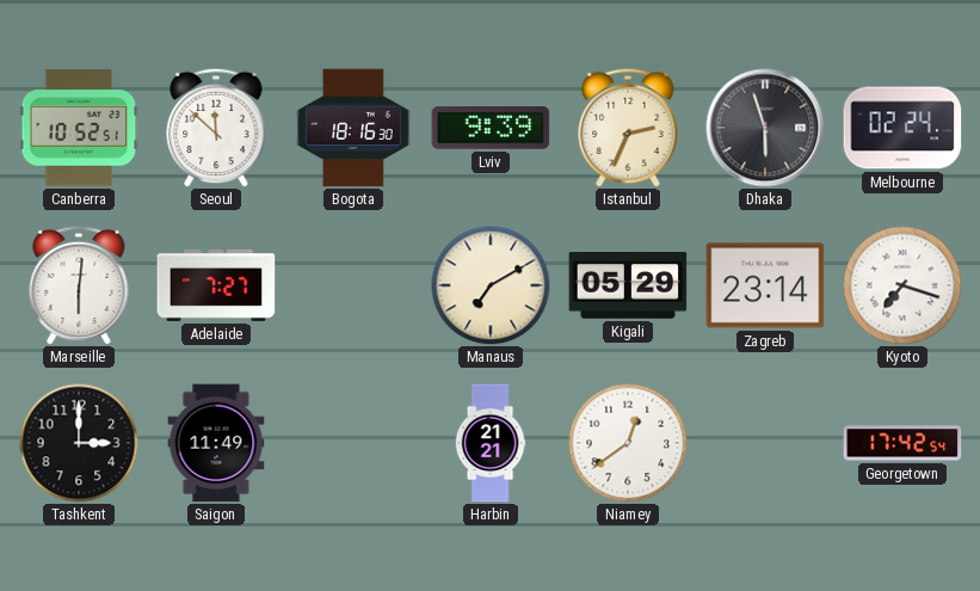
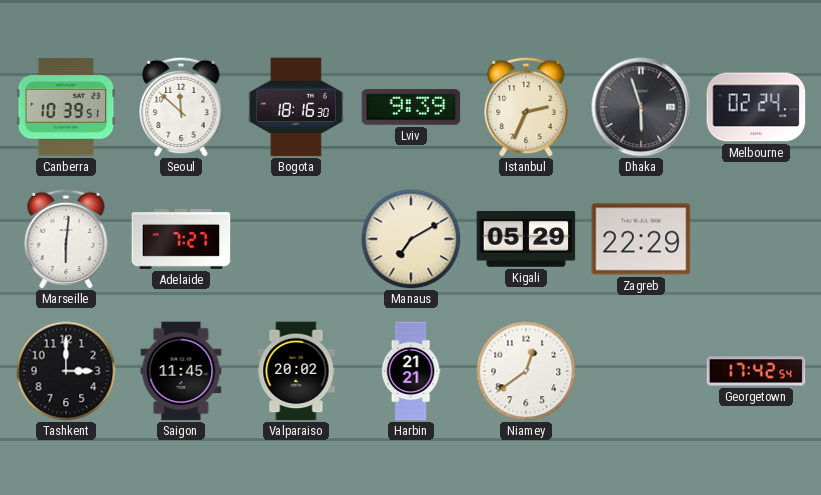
Canberra: 10:52 -> 10:39 (66, 107)
Zagreb: 23:14 -> 22:29 (641, 239)
Kyoto: 7:18 -> none (902, 285)
Saigon: 11:49 -> 11:45 (181, 371)
Valparaiso: none -> 20:02 (296, 371)
